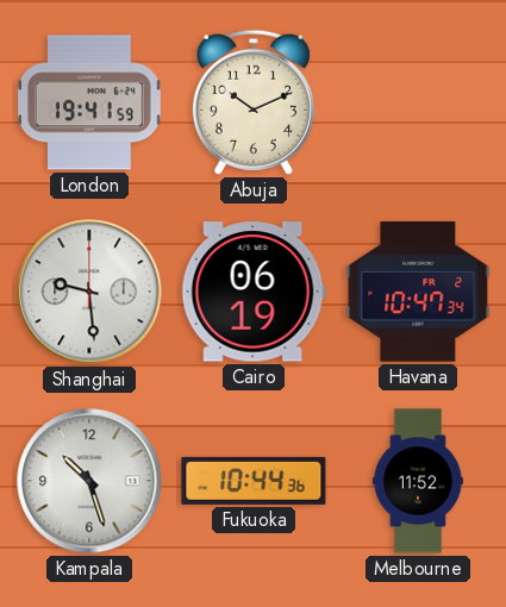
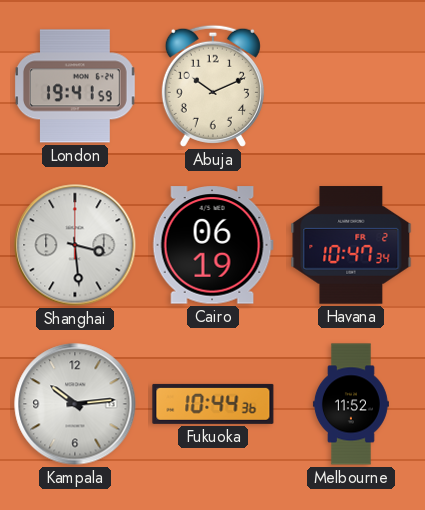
Shanghai: 9:29 -> 3:29 (75, 245)
Kampala: 10:27 -> 10:14 (75, 404)
